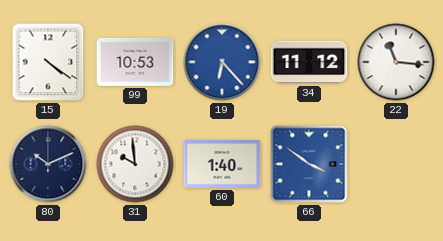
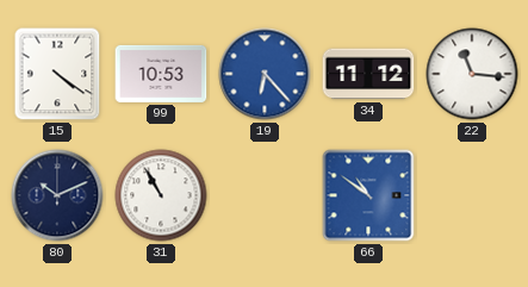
31: 9:59 -> 10:55 (161, 195)
60: 1:40 -> none (222, 165)
66: 3:51 -> 10:51 (368, 195)
